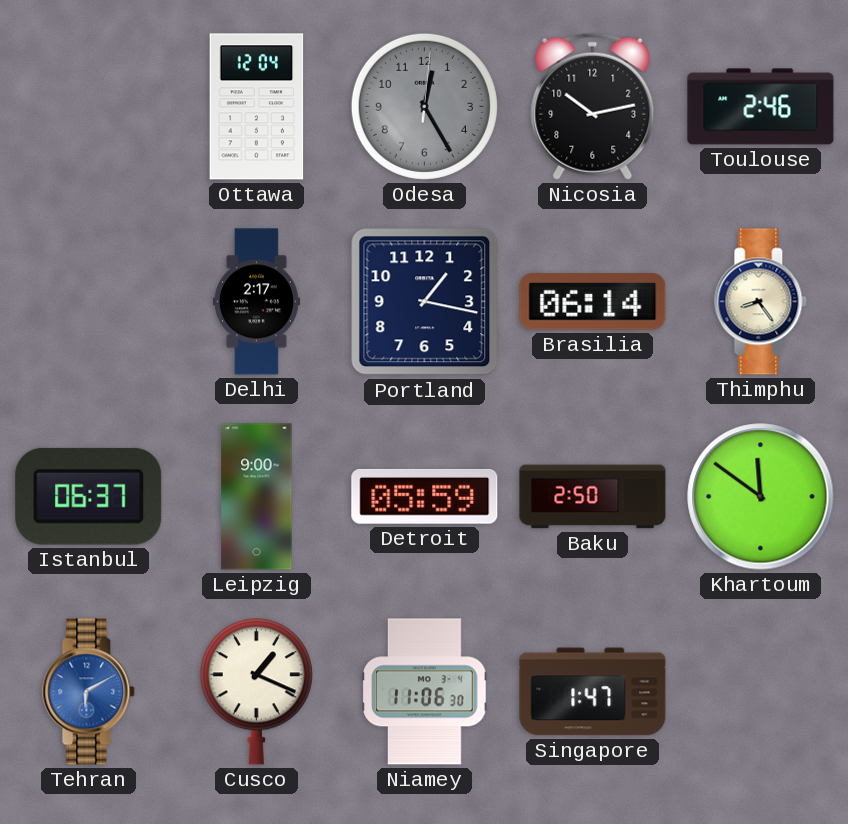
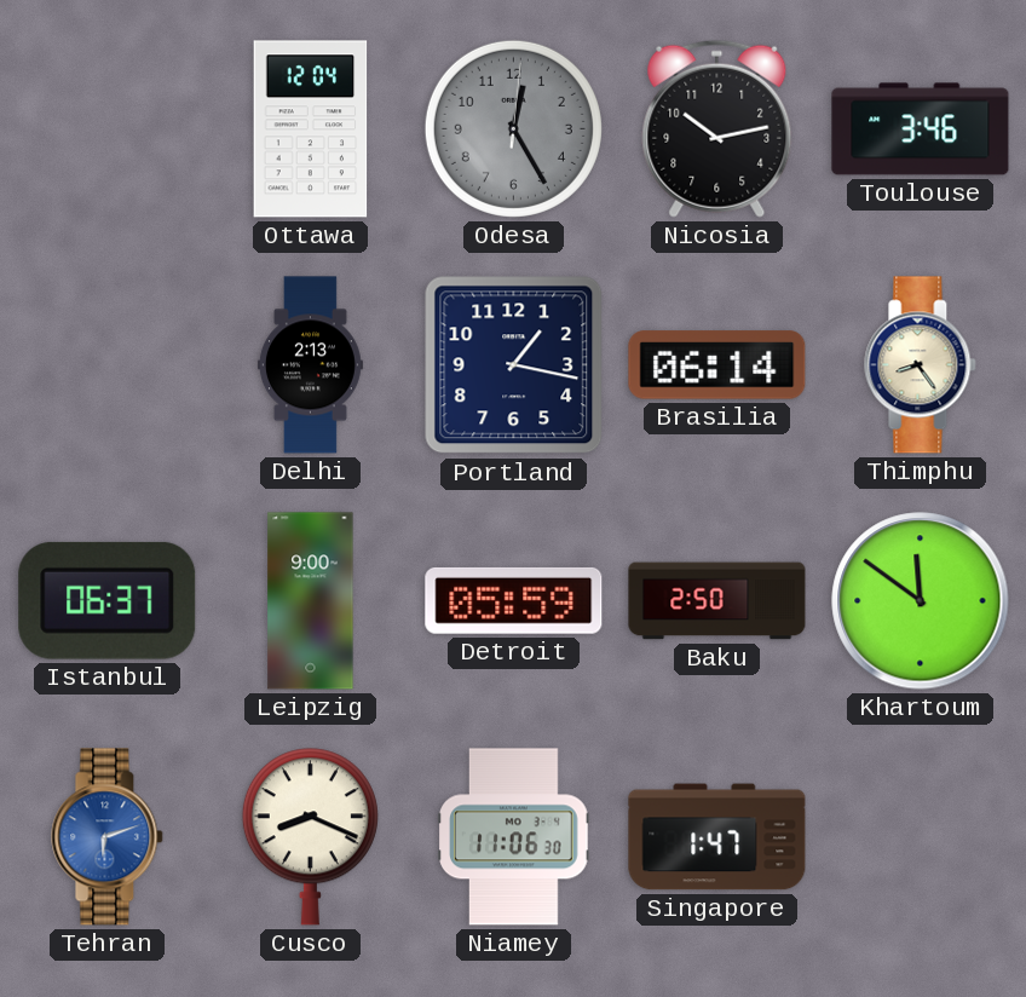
Toulouse: 2:46 -> 3:46 (921, 129)
Delhi: 2:17 -> 2:13 (310, 365)
Tehran: 6:10 -> 6:12 (108, 837)
Cusco: 1:19 -> 8:19 (310, 837)
